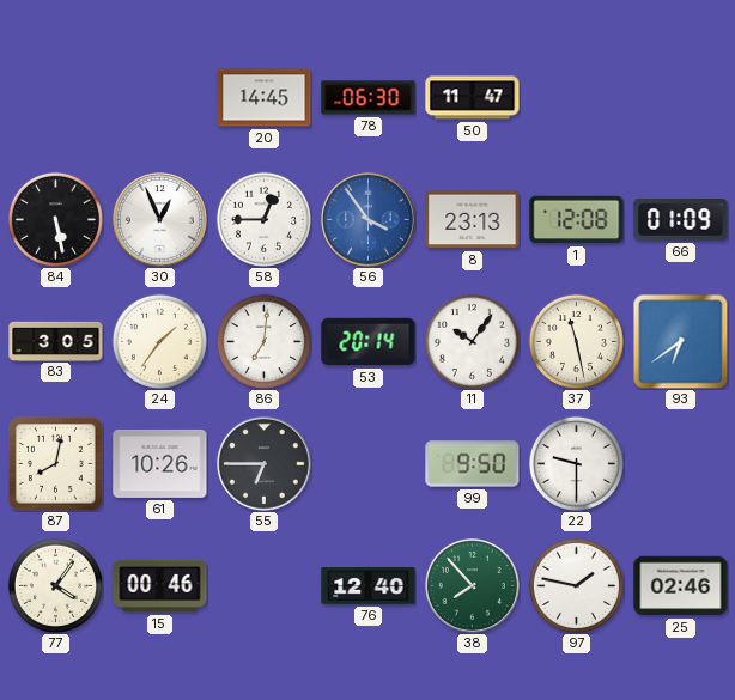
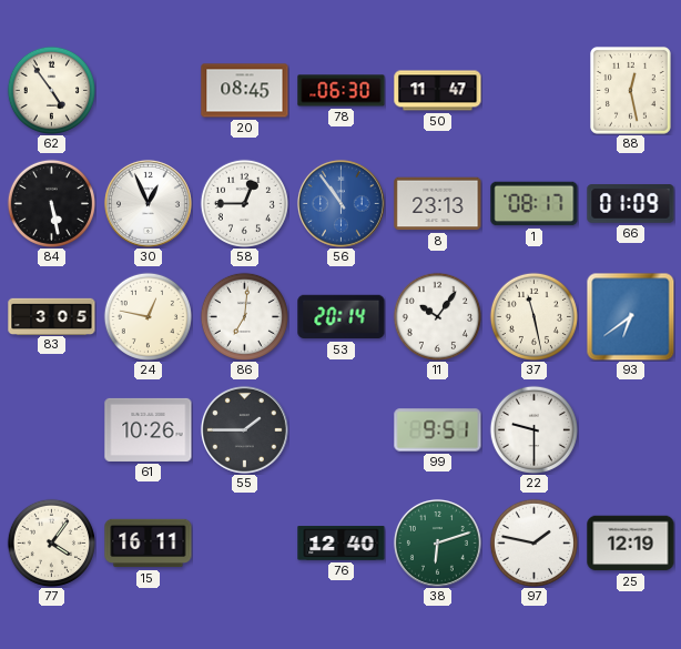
62: none -> 4:54 (51, 90)
20: 14:45 -> 08:45 (245, 91)
88: none -> 12:28 (631, 91)
56: 3:54 -> 10:54 (340, 203)
1: 12:08 -> 08:17 (535, 204)
24: 1:36 -> 12:47 (148, 316)
87: 8:02 -> none (56, 464)
55: 6:45 -> 1:45 (244, 429)
99: 9:50 -> 9:51 (438, 430)
15: 00:46 -> 16:11 (149, 544)
38: 7:53 -> 6:12 (437, 542)
25: 02:46 -> 12:19 (631, 544)
